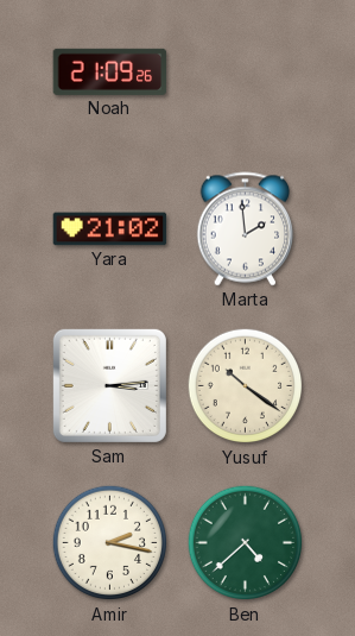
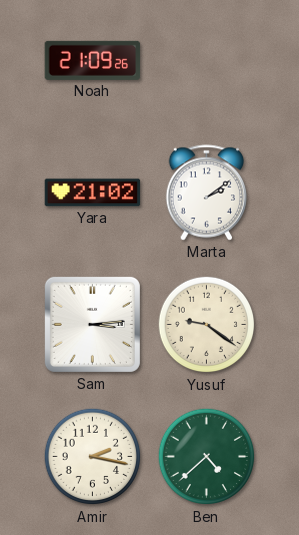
Marta: 1:59 -> 2:09 (207, 193)
Yusuf: 10:21 -> 9:21 (207, 325)
